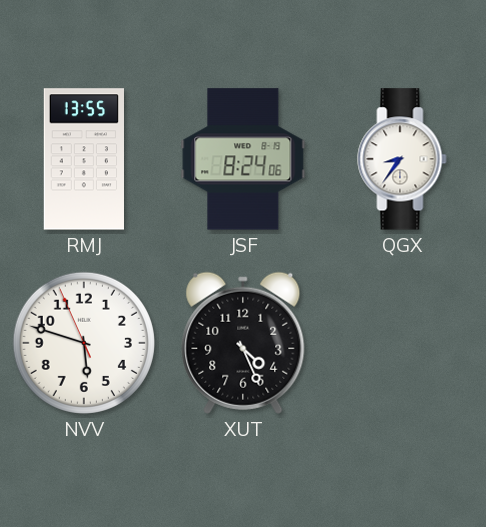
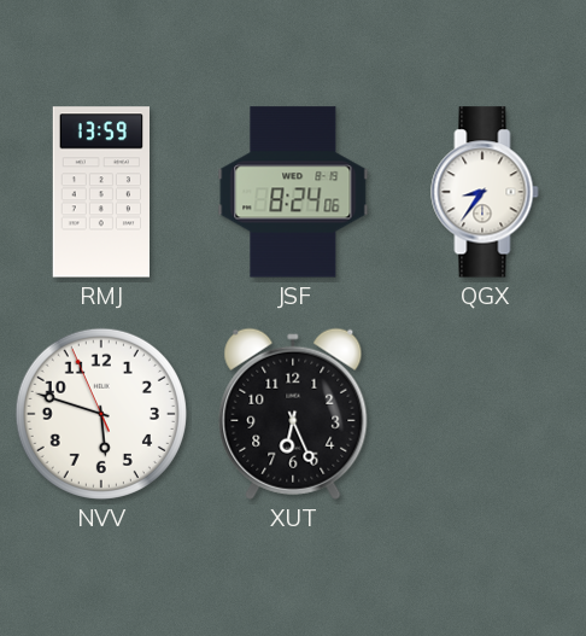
RMJ: 13:55 -> 13:59 (100, 192)
XUT: 4:26 -> 6:26 (293, 414)
